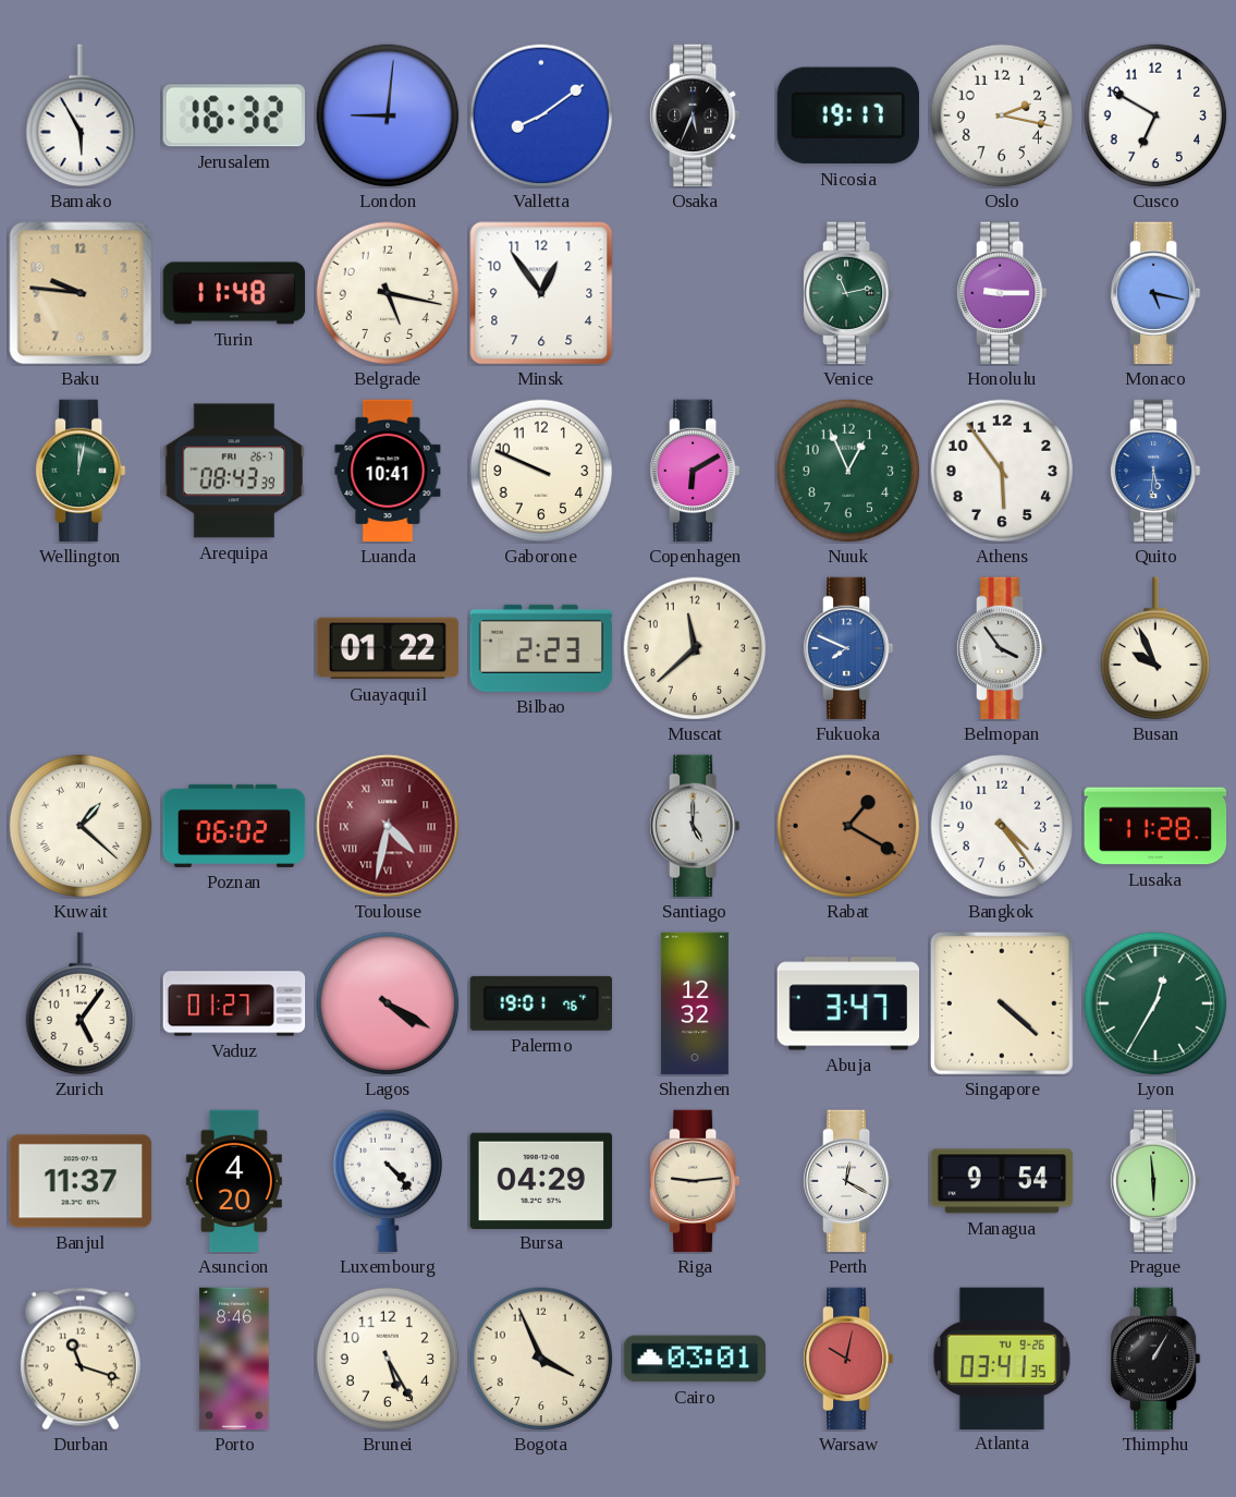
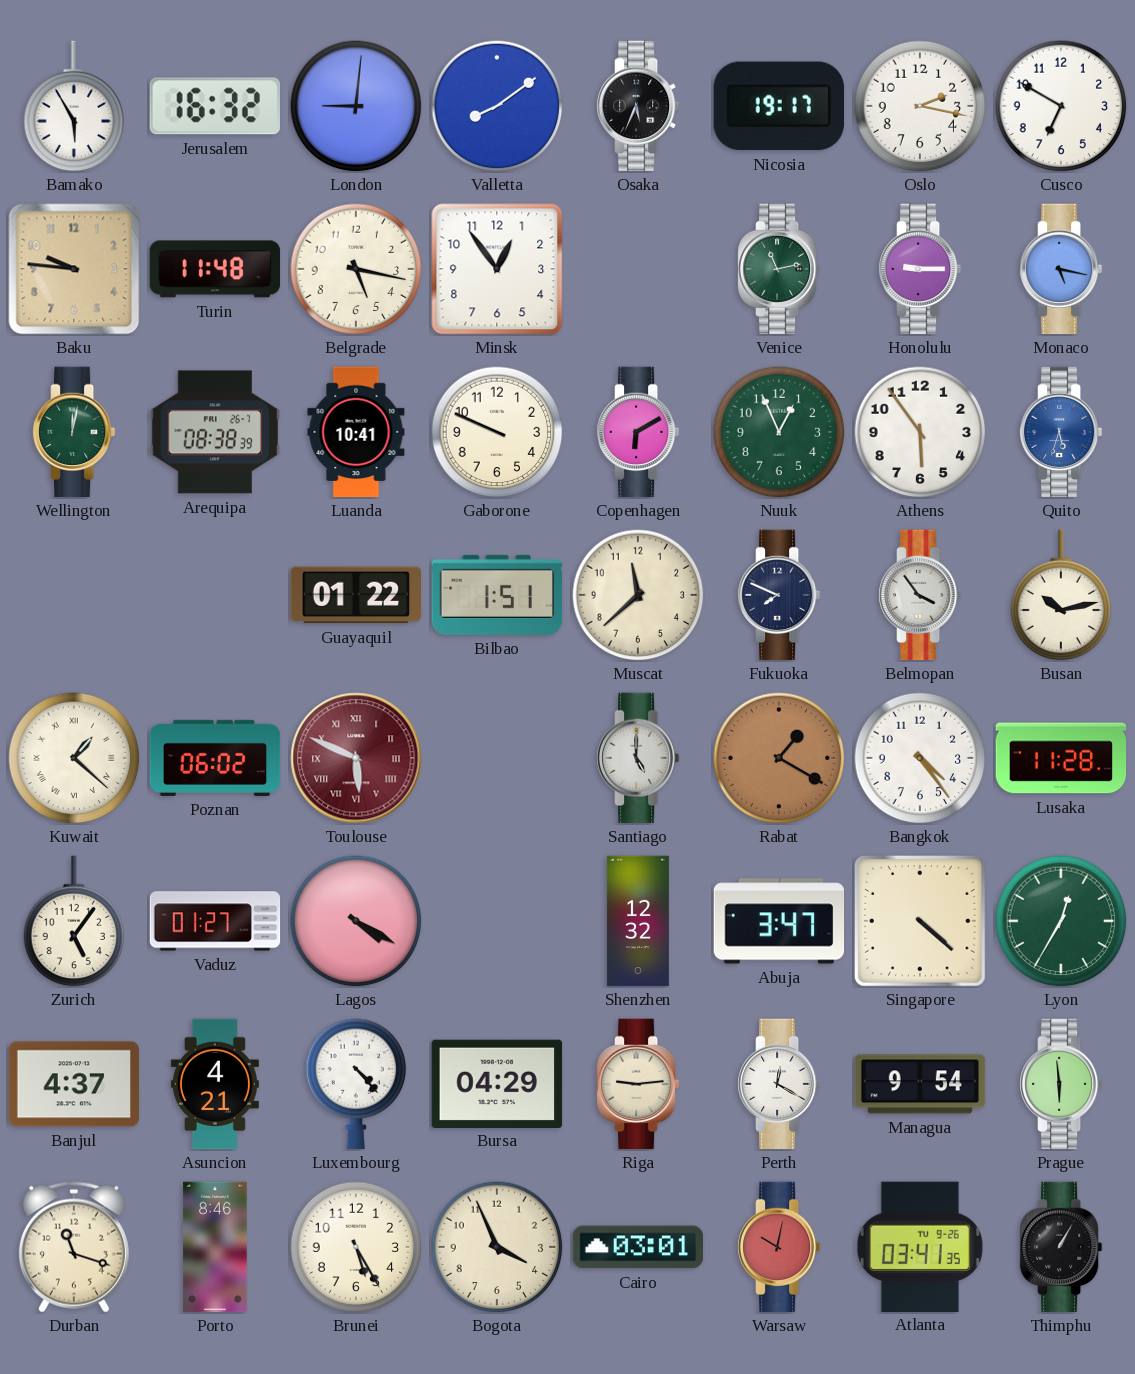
Arequipa: 08:43 -> 08:38 (215, 432)
Quito: 5:31 -> 5:33 (1061, 432)
Bilbao: 2:23 -> 1:51 (497, 595)
Fukuoka dial: blue -> navy (779, 595)
Busan: 9:56 -> 10:13 (1061, 595)
Toulouse: 4:32 -> 5:49 (356, 758)
Palermo: 19:01 -> none (540, 1003)
Banjul: 11:37 -> 4:37 (74, 1084)
Asuncion: 4:20 -> 4:21 (215, 1084)
